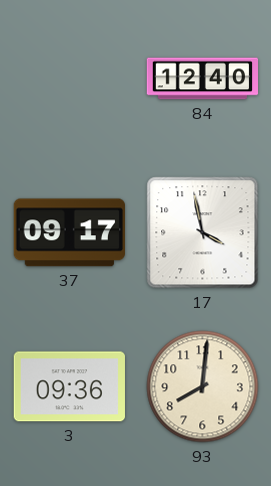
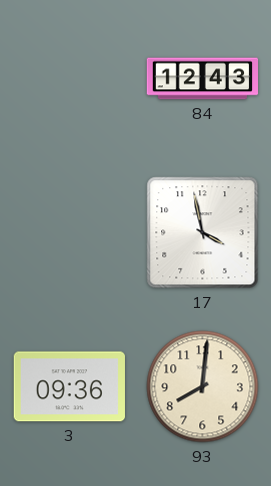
84: 12:40 -> 12:43 (203, 79)
37: 09:17 -> none (69, 233)
